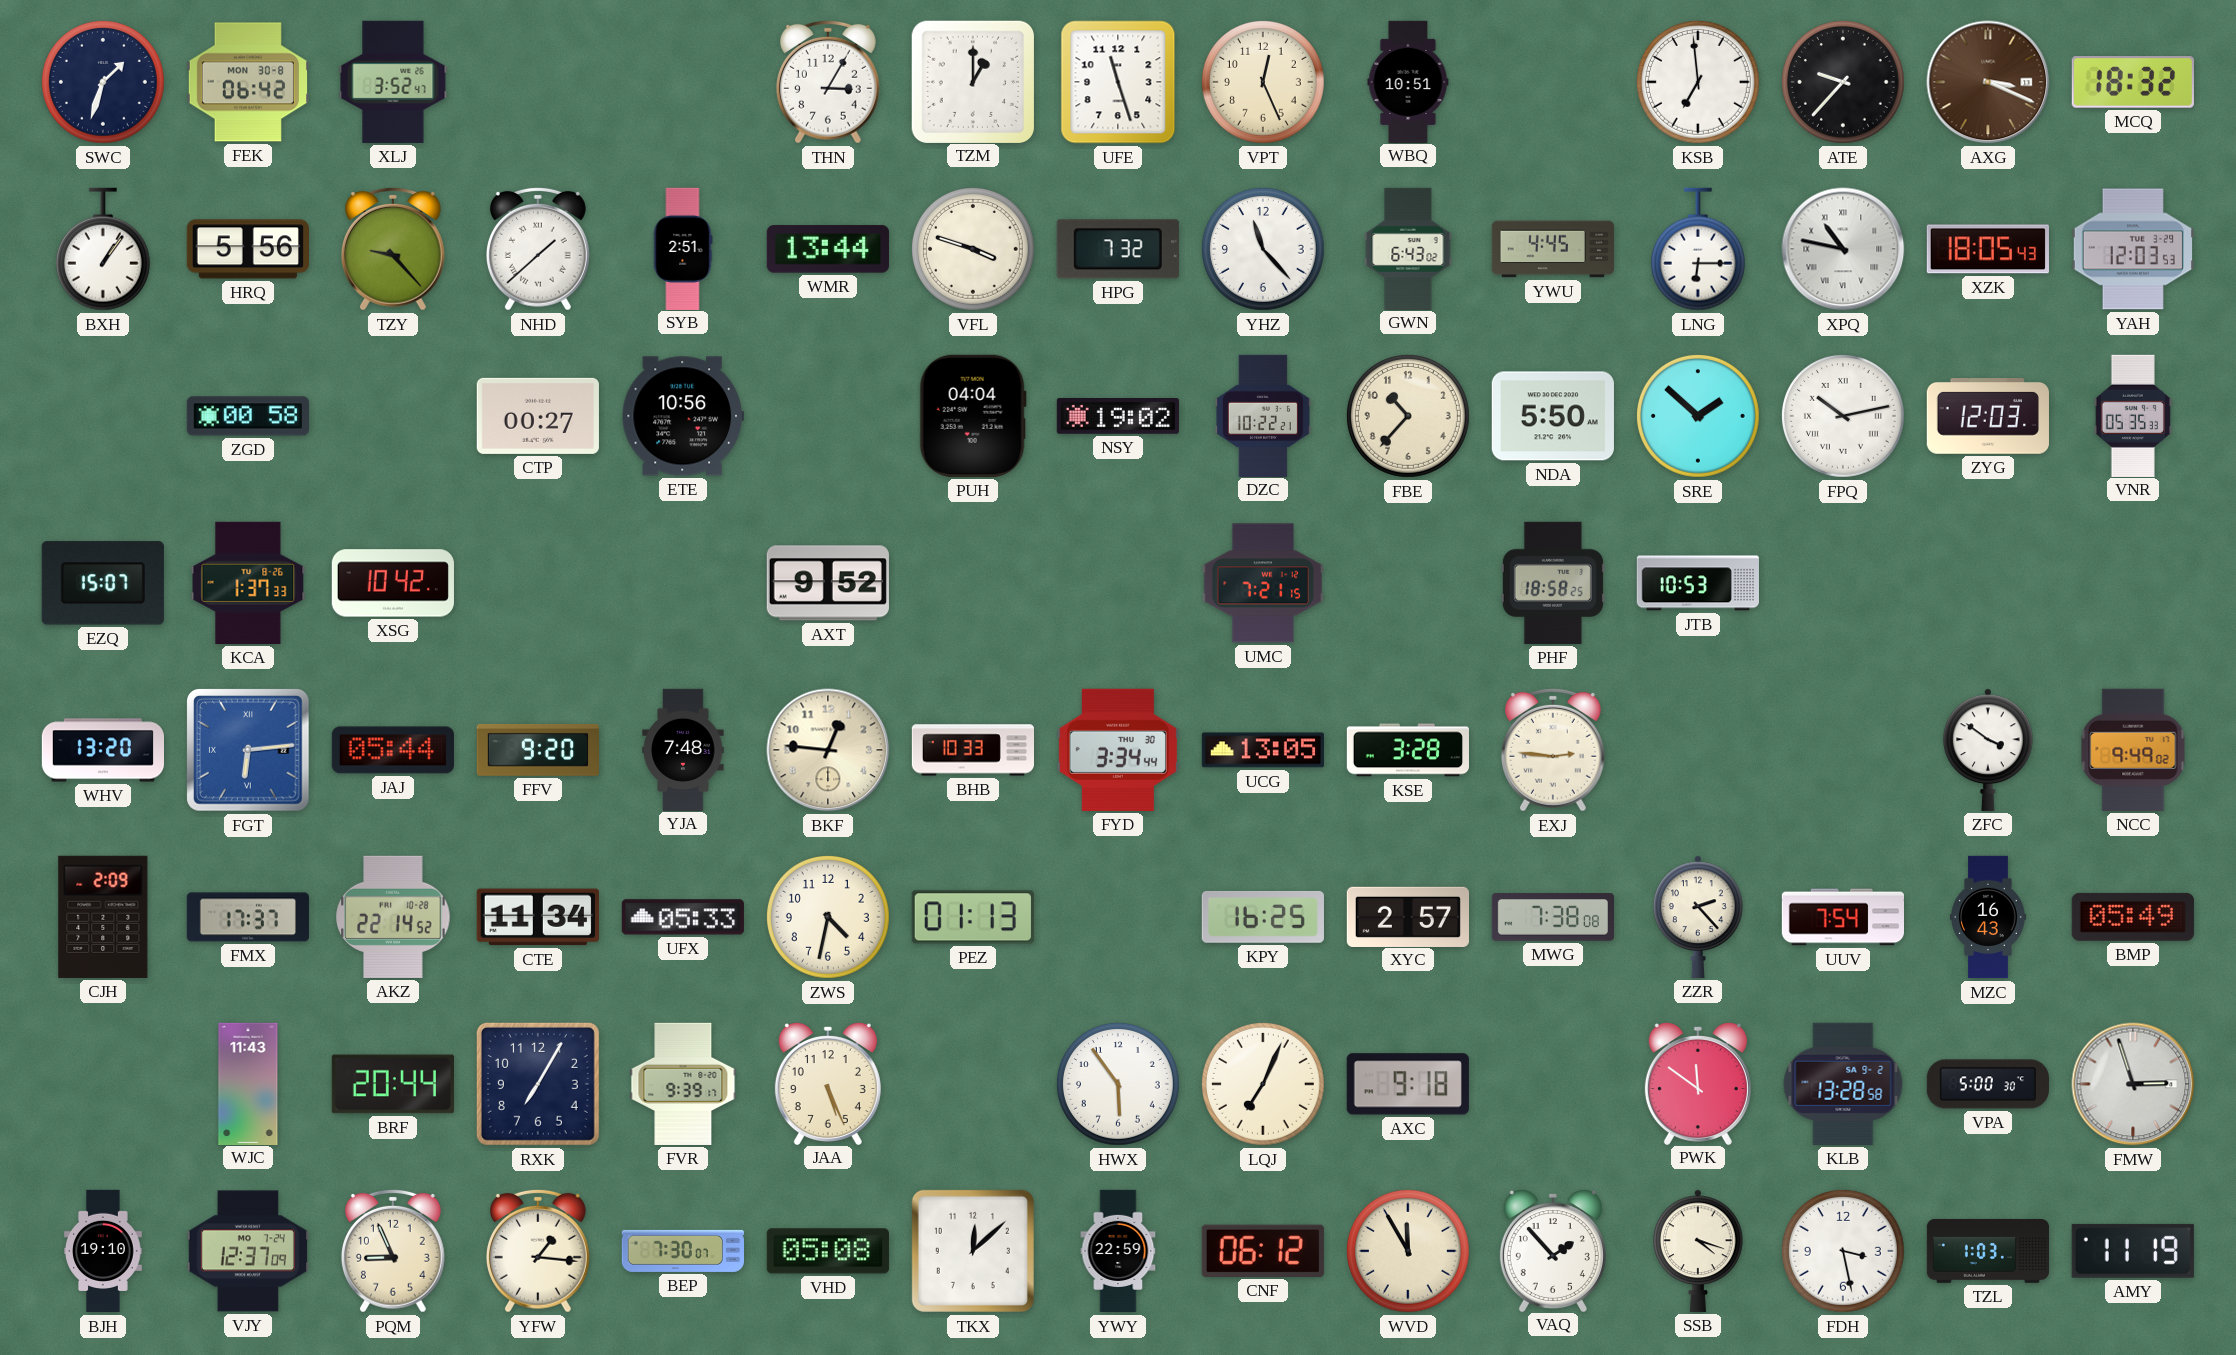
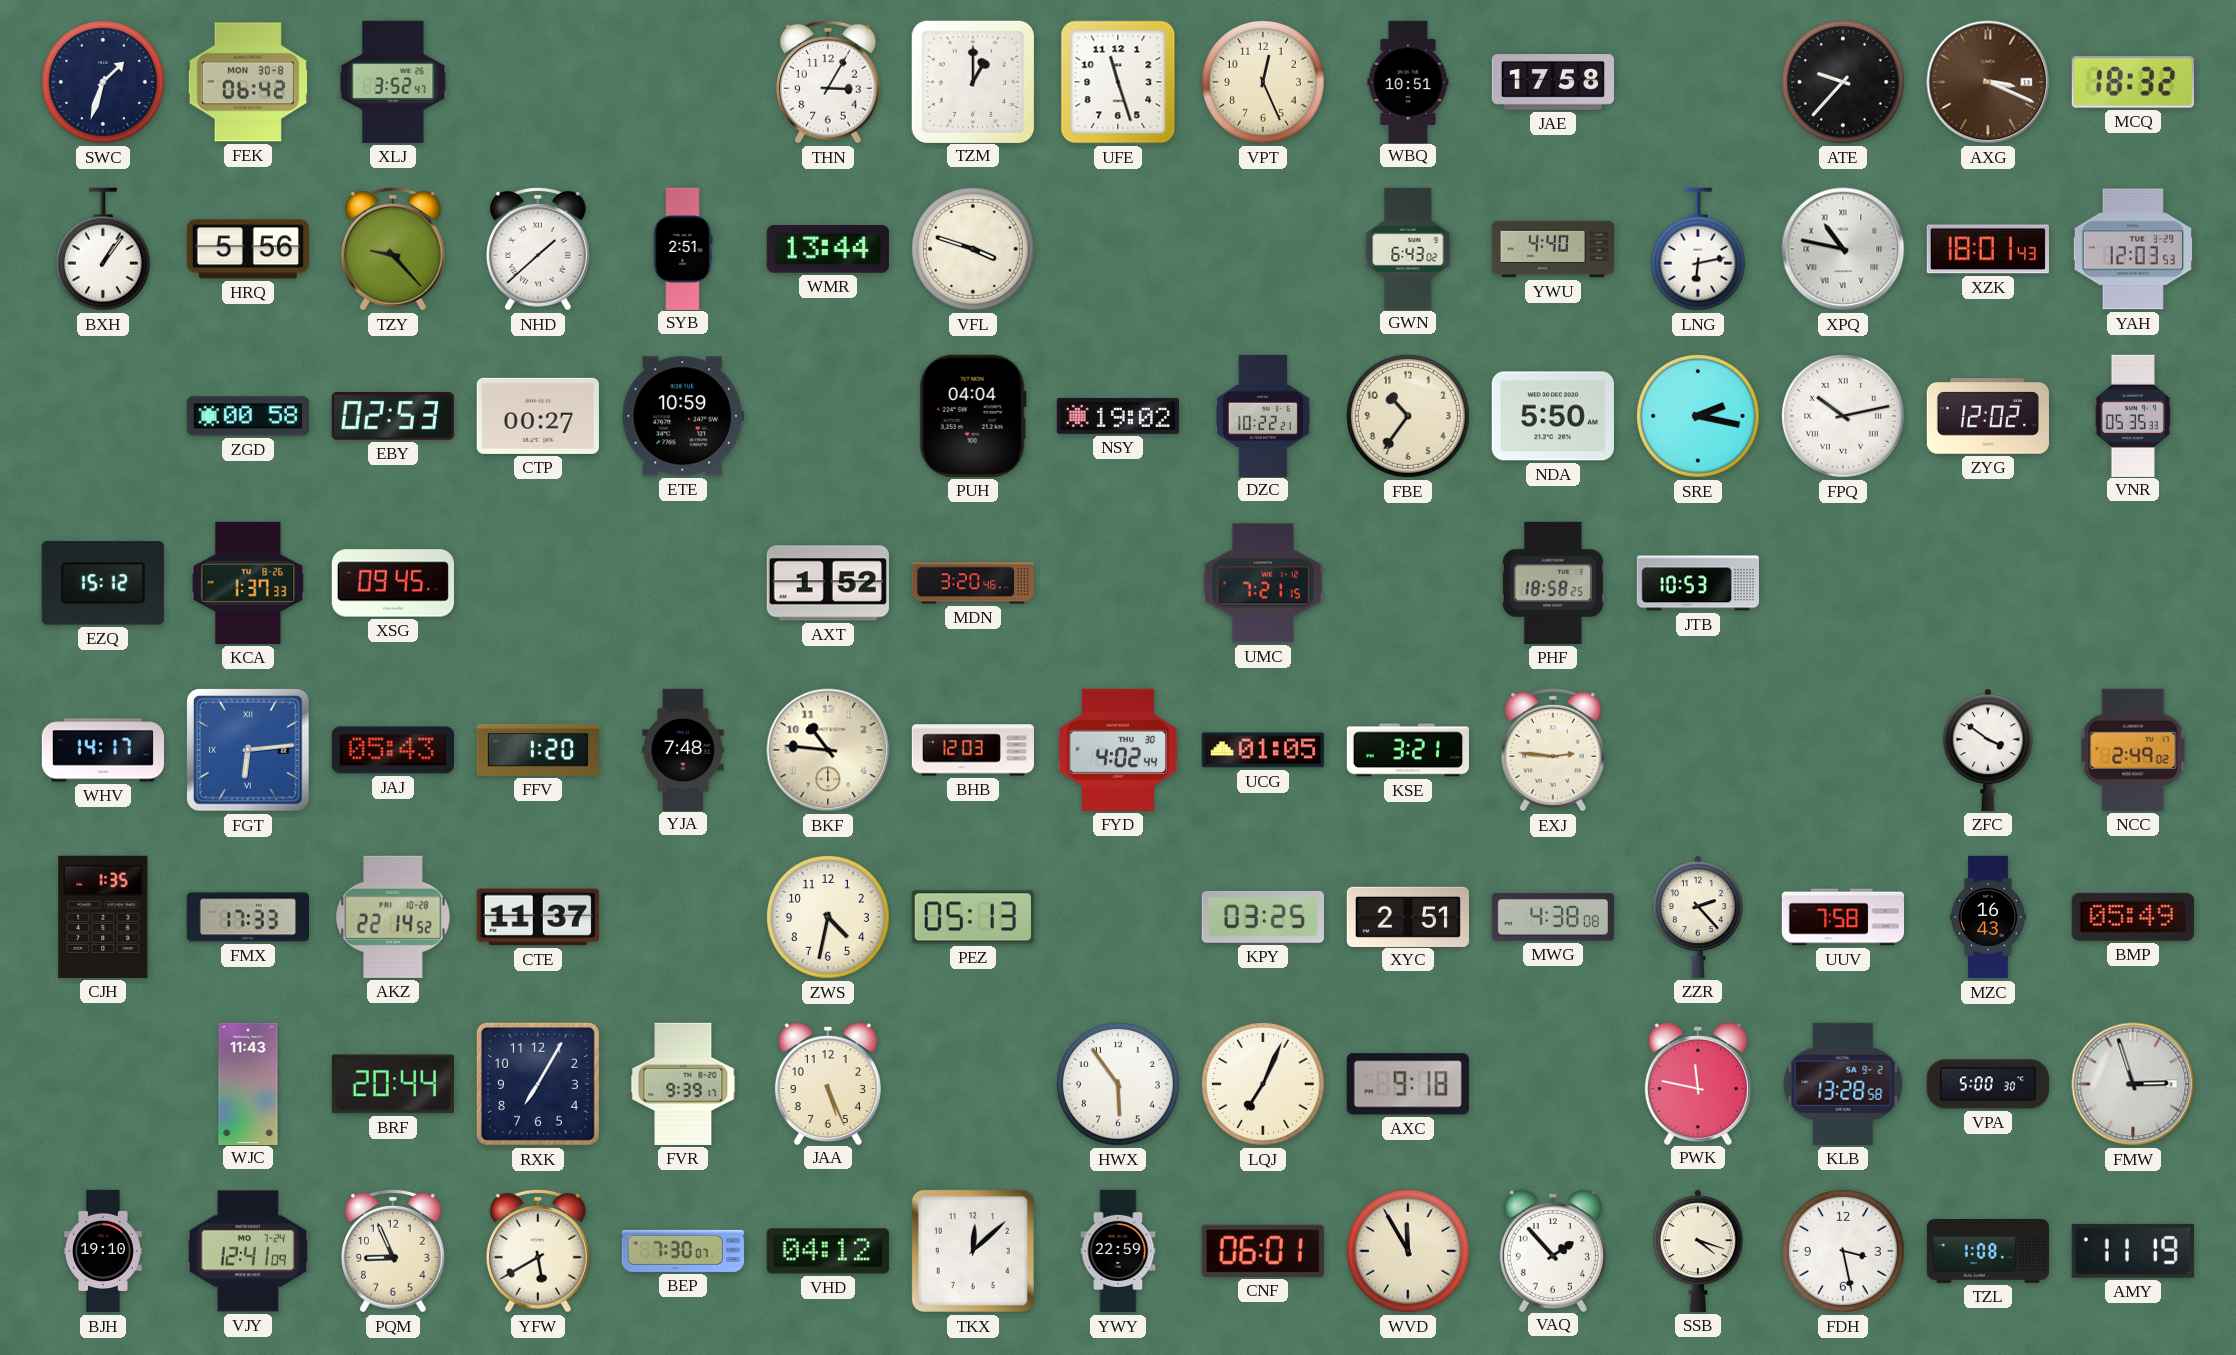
JAE: none -> 17:58 (1552, 82)
KSB: 6:59 -> none (1698, 82)
HPG: 7:32 -> none (1118, 249)
YHZ: 11:23 -> none (1263, 249)
YWU: 4:45 -> 4:40 (1552, 249)
LNG: 6:15 -> 6:13 (1698, 249)
XZK: 18:05 -> 18:01 (1988, 249)
EBY: none -> 02:53 (393, 417)
ETE: 10:56 -> 10:59 (683, 416)
FBE: 10:37 -> 10:36 (1408, 416)
SRE: 1:52 -> 2:17 (1698, 416)
ZYG: 12:03 -> 12:02 (1988, 417)
EZQ: 15:07 -> 15:12 (103, 583)
XSG: 10:42 -> 09:45 (393, 583)
AXT: 9:52 -> 1:52 (828, 583)
MDN: none -> 3:20 (972, 583)
WHV: 13:20 -> 14:17 (102, 750)
JAJ: 05:44 -> 05:43 (393, 750)
FFV: 9:20 -> 1:20 (538, 750)
BKF: 12:46 -> 10:46 (828, 750)
BHB: 10:33 -> 12:03 (972, 750)
FYD: 3:34 -> 4:02 (1118, 750)
UCG: 13:05 -> 01:05 (1263, 750)
KSE: 3:28 -> 3:21 (1407, 750)
NCC: 9:49 -> 2:49 (2133, 750)
CJH: 2:09 -> 1:35 (103, 917)
FMX: 17:37 -> 17:33 (248, 917)
CTE: 11:34 -> 11:37 (538, 917)
UFX: 05:33 -> none (683, 917)
PEZ: 01:13 -> 05:13 (973, 917)
KPY: 16:25 -> 03:25 (1263, 917)
XYC: 2:57 -> 2:51 (1407, 916)
MWG: 7:38 -> 4:38 (1552, 917)
UUV: 7:54 -> 7:58 (1842, 917)
PWK: 11:51 -> 11:47 (1698, 1084)
VJY: 12:37 -> 12:41 (248, 1251)
YFW: 1:16 -> 5:40 (538, 1251)
VHD: 05:08 -> 04:12 (828, 1251)
CNF: 06:12 -> 06:01 (1263, 1251)
TZL: 1:03 -> 1:08 (1988, 1251)
